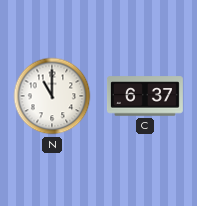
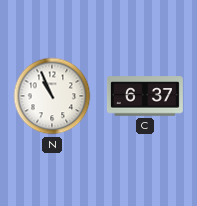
N: 11:00 -> 10:56 (52, 96)
